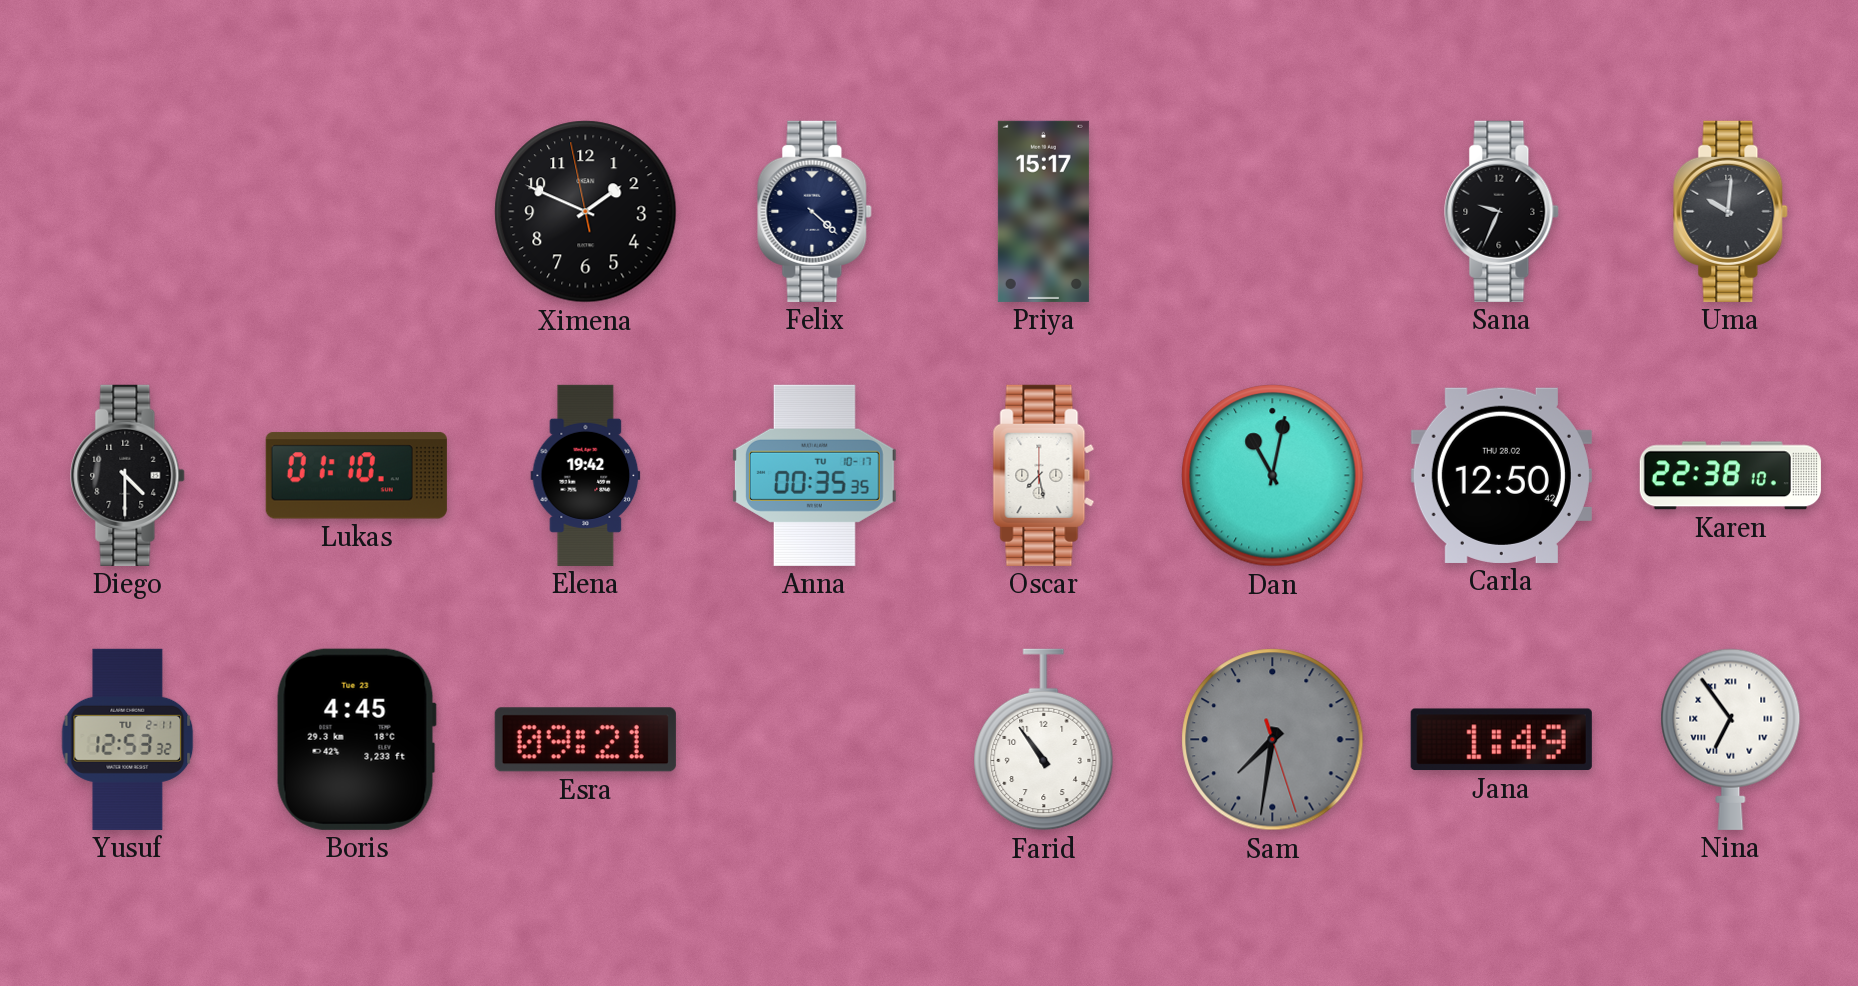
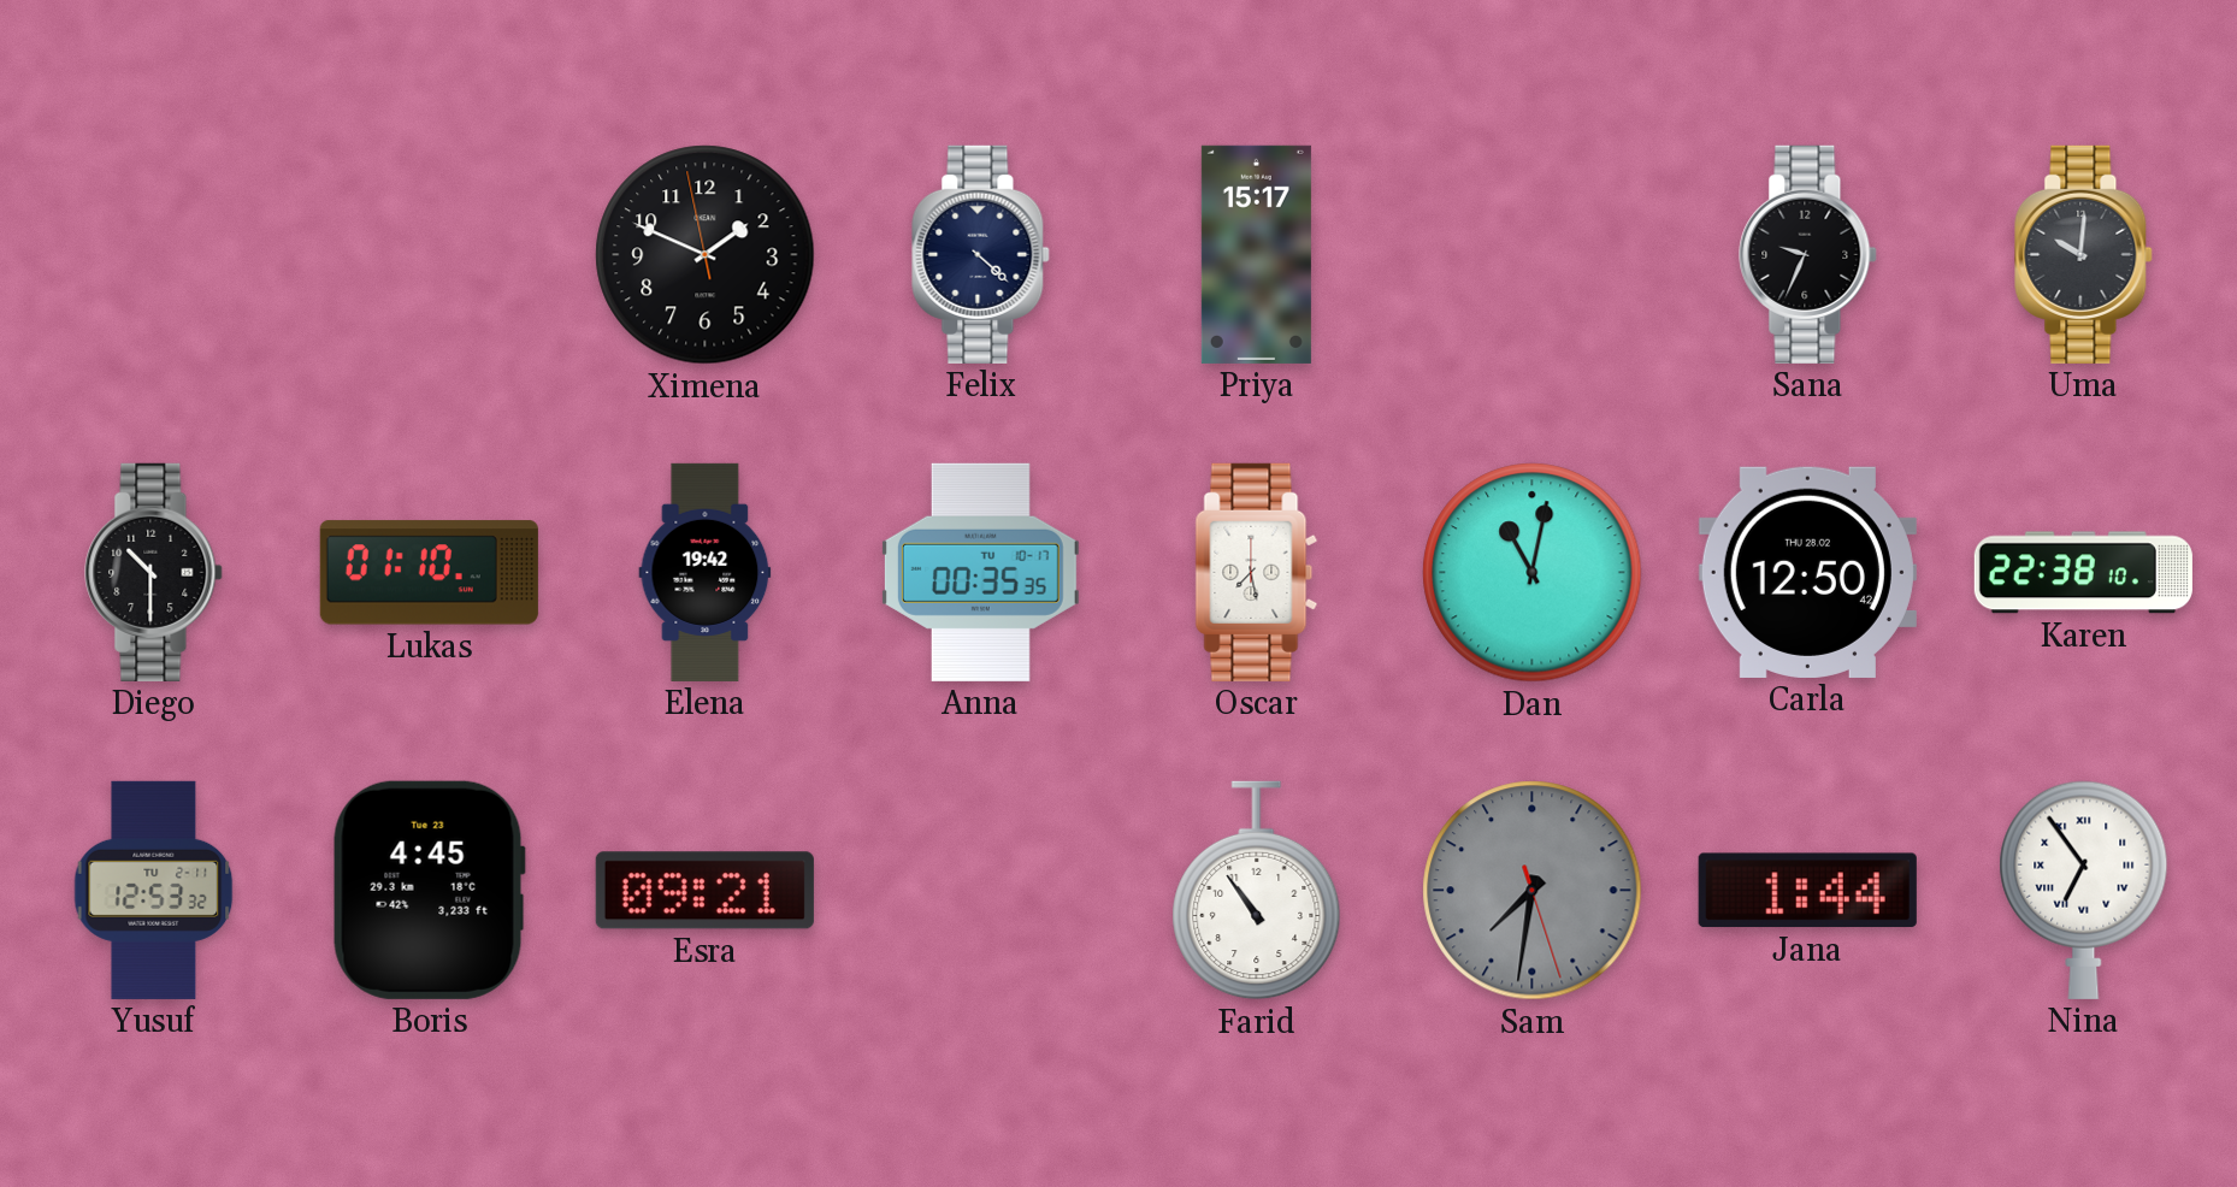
Diego: 4:30 -> 10:30 (154, 572)
Jana: 1:49 -> 1:44 (1807, 891)
